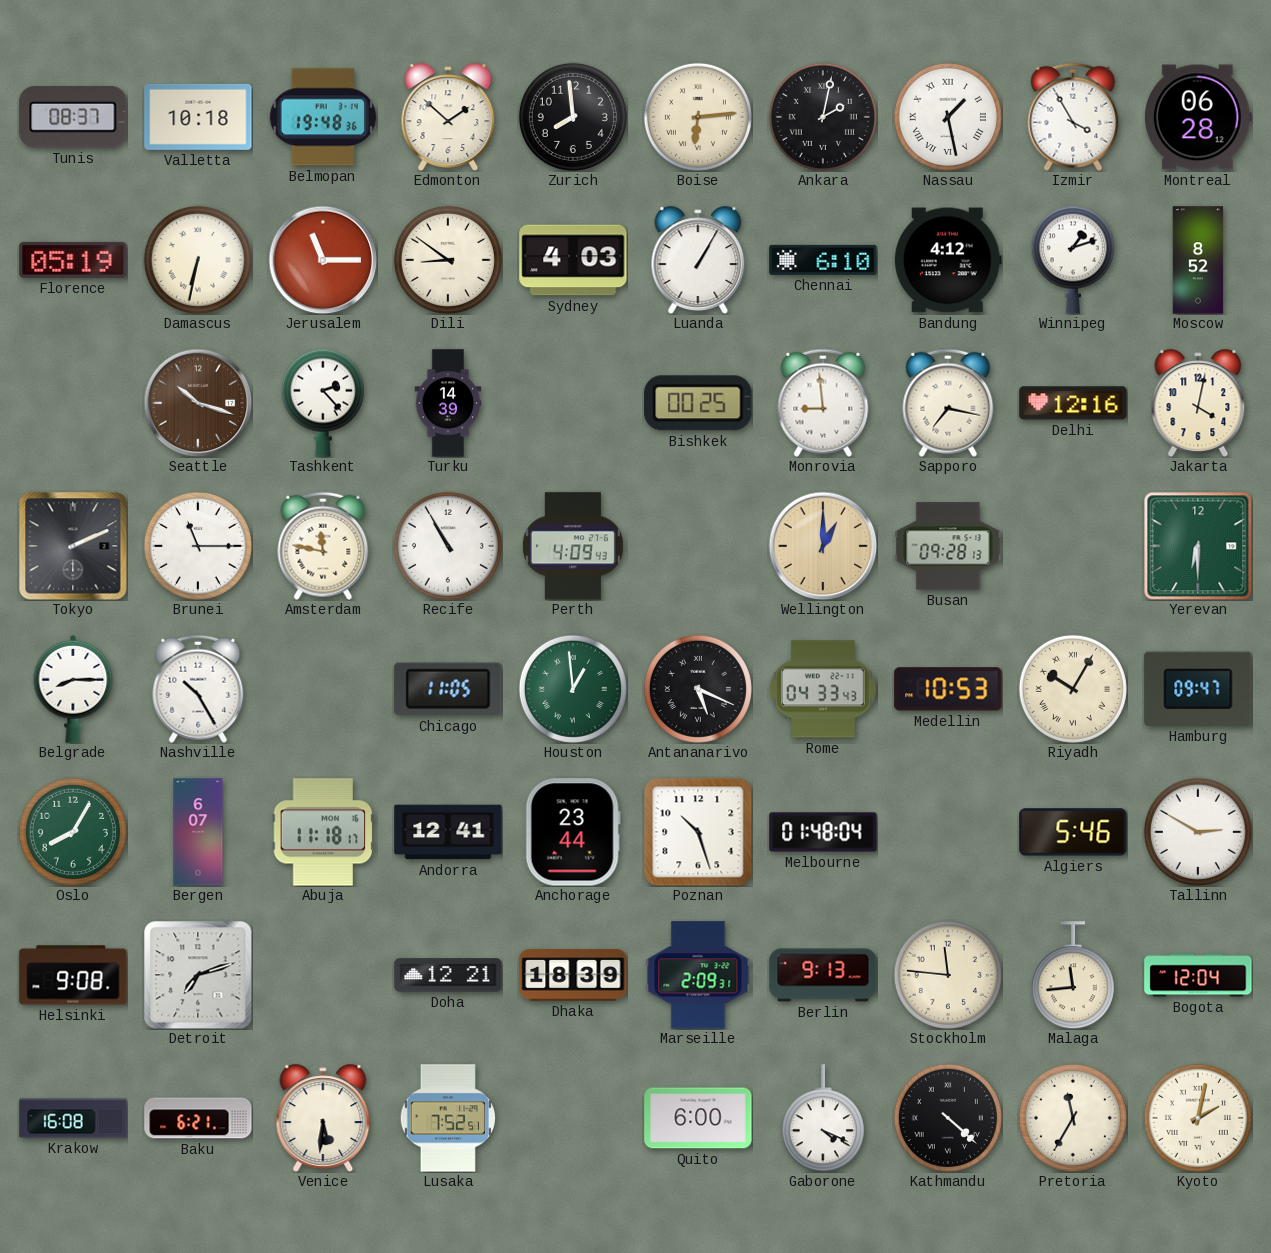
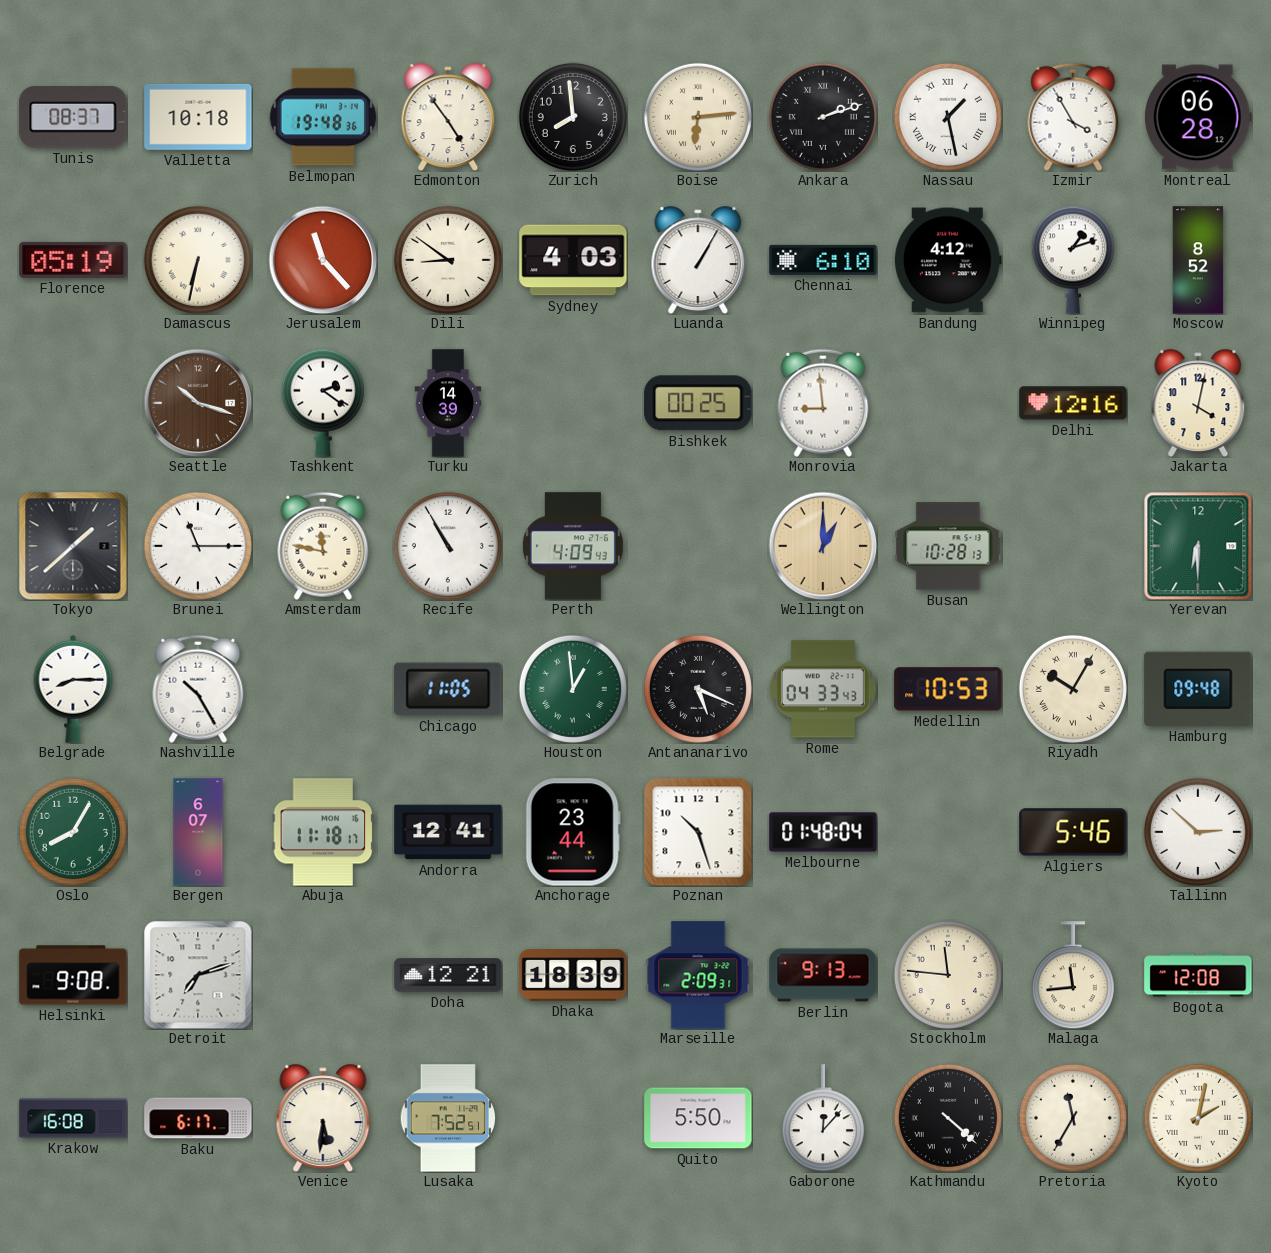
Edmonton: 1:52 -> 4:54 (448, 117)
Ankara: 2:02 -> 2:12 (823, 117)
Jerusalem: 11:15 -> 11:23 (323, 260)
Tashkent: 2:23 -> 2:21 (323, 403)
Sapporo: 7:17 -> none (948, 403)
Tokyo: 2:11 -> 1:38 (73, 546)
Busan: 09:28 -> 10:28 (948, 546)
Hamburg: 09:47 -> 09:48 (1198, 689)
Tallinn: 2:50 -> 2:52 (1198, 832)
Bogota: 12:04 -> 12:08 (1198, 975)
Baku: 6:21 -> 6:17 (198, 1118)
Quito: 6:00 -> 5:50 (698, 1118)
Gaborone: 4:19 -> 12:07 (823, 1118)
